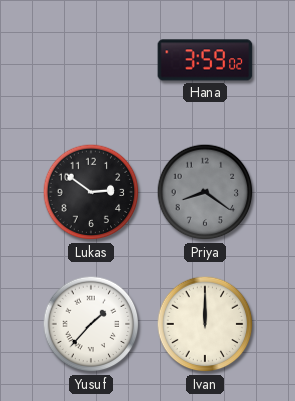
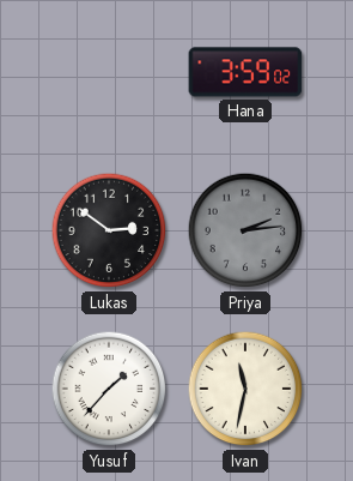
Priya: 8:21 -> 2:14 (245, 230)
Ivan: 12:00 -> 11:32 (245, 389)
